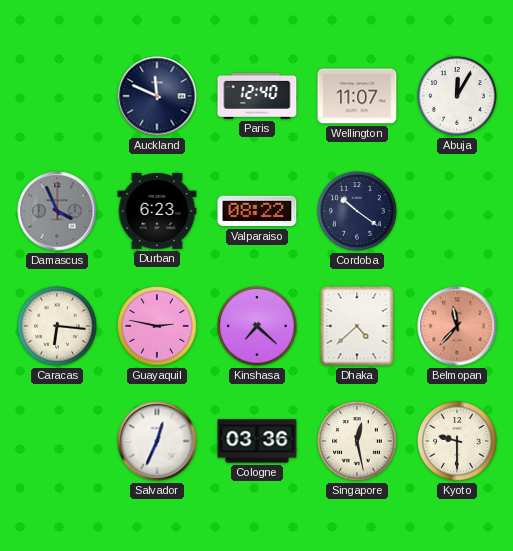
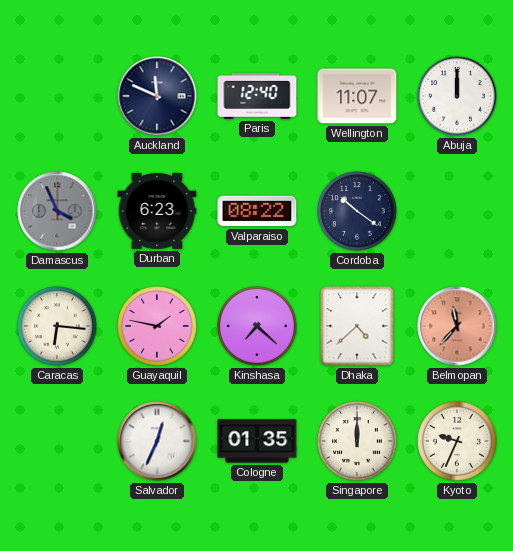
Abuja: 12:05 -> 12:00 (457, 96)
Guayaquil: 2:47 -> 1:47 (157, 326)
Cologne: 03:36 -> 01:35 (257, 441)
Singapore: 12:28 -> 12:00 (357, 441)
Kyoto: 9:30 -> 9:34 (457, 441)
